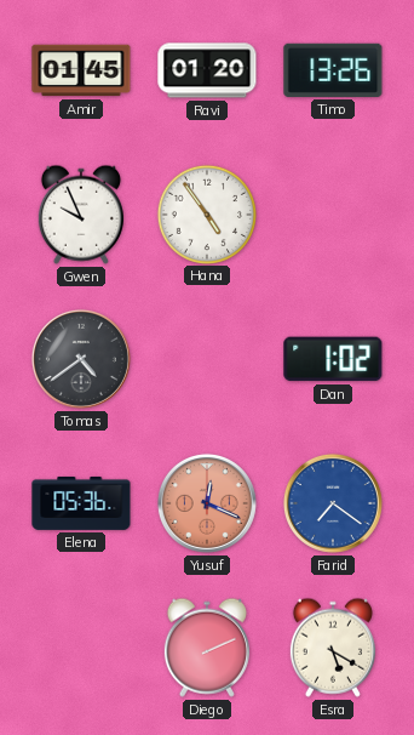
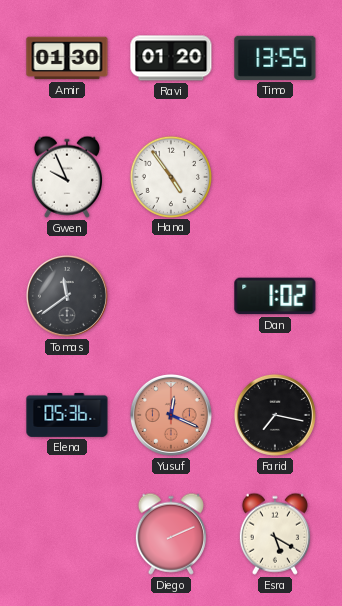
Amir: 01:45 -> 01:30 (67, 58)
Timo: 13:26 -> 13:55 (275, 58)
Tomas: 4:39 -> 11:39 (67, 296)
Farid: 7:21 -> 7:17 (275, 415)
Farid dial: blue -> black (275, 415)
